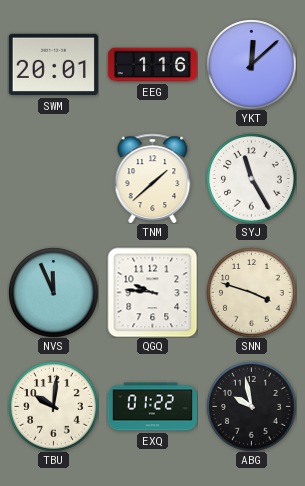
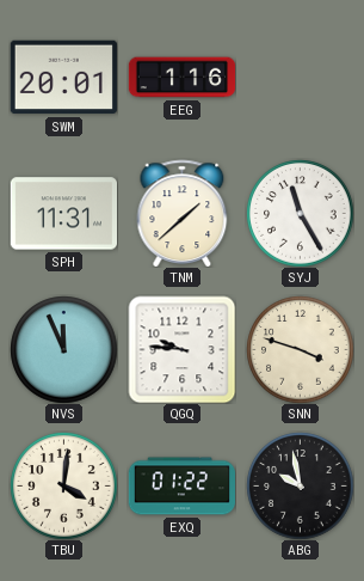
YKT: 12:08 -> none (251, 64)
SPH: none -> 11:31 (63, 214)
TBU: 10:01 -> 4:01 (63, 485)
